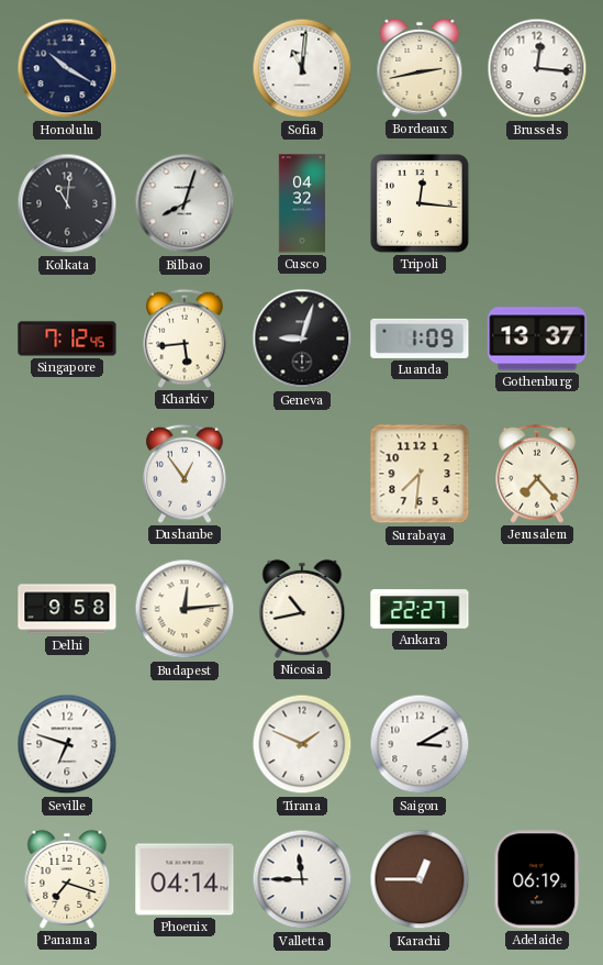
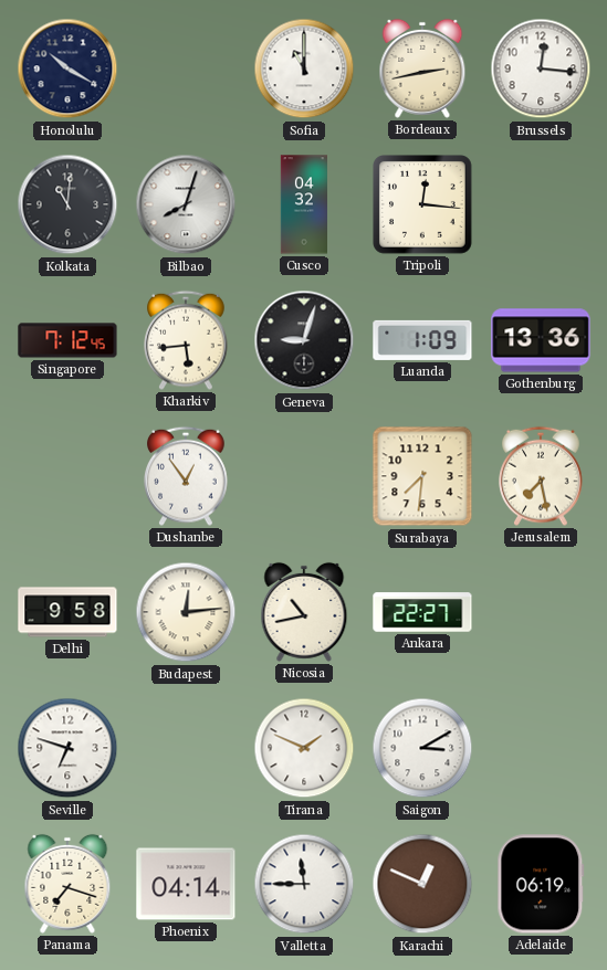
Sofia: 11:01 -> 11:00 (304, 68)
Gothenburg: 13:37 -> 13:36 (541, 340)
Jerusalem: 7:23 -> 7:28 (541, 476)
Karachi: 12:45 -> 12:49 (422, 884)
